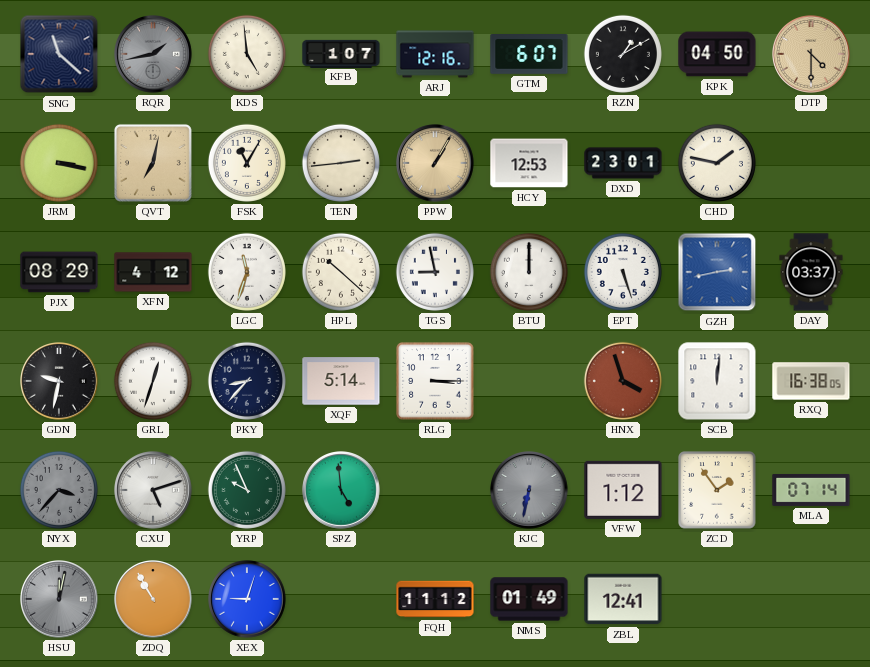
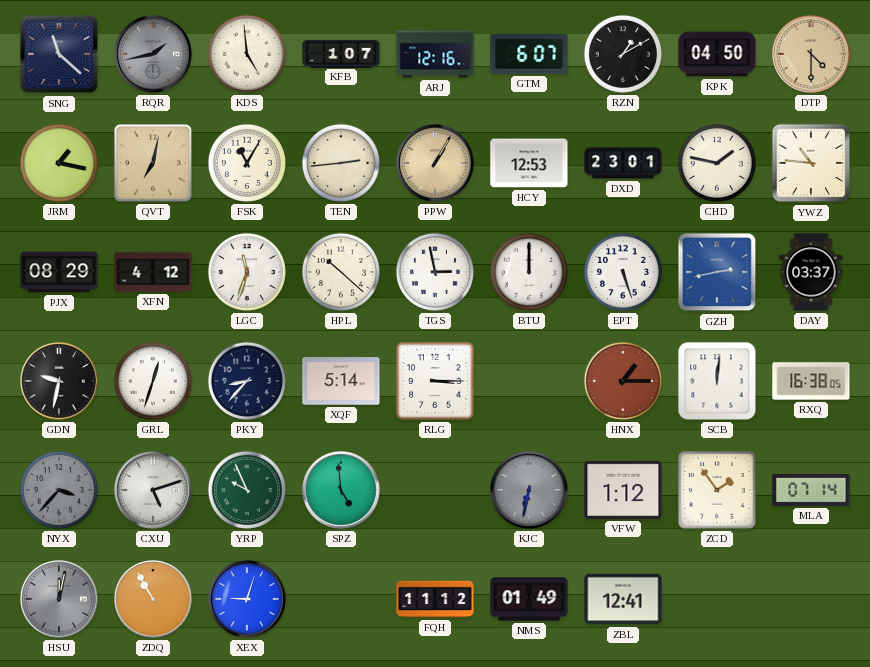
JRM: 3:17 -> 1:17 (59, 163)
YWZ: none -> 10:46 (811, 163)
TGS: 8:58 -> 2:58 (435, 272)
HNX: 3:57 -> 1:15 (623, 381)
